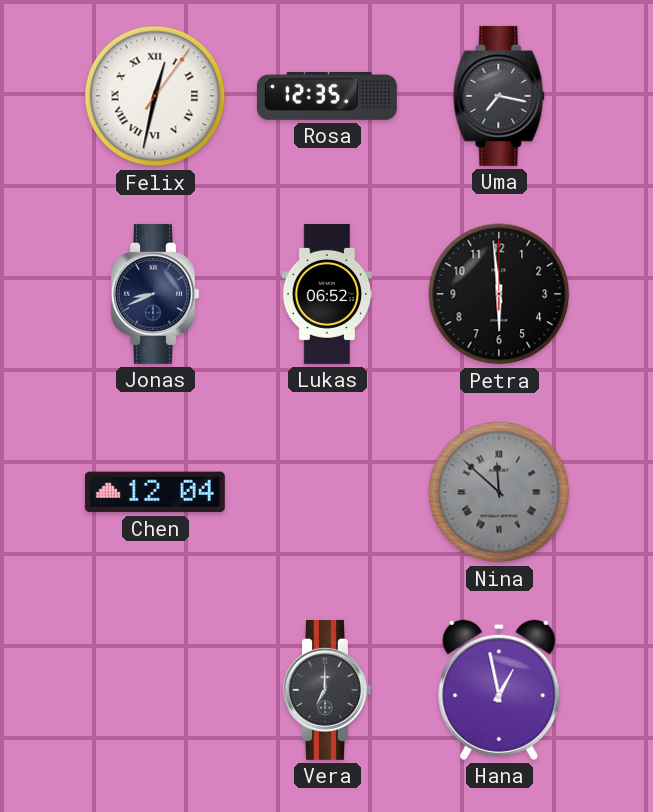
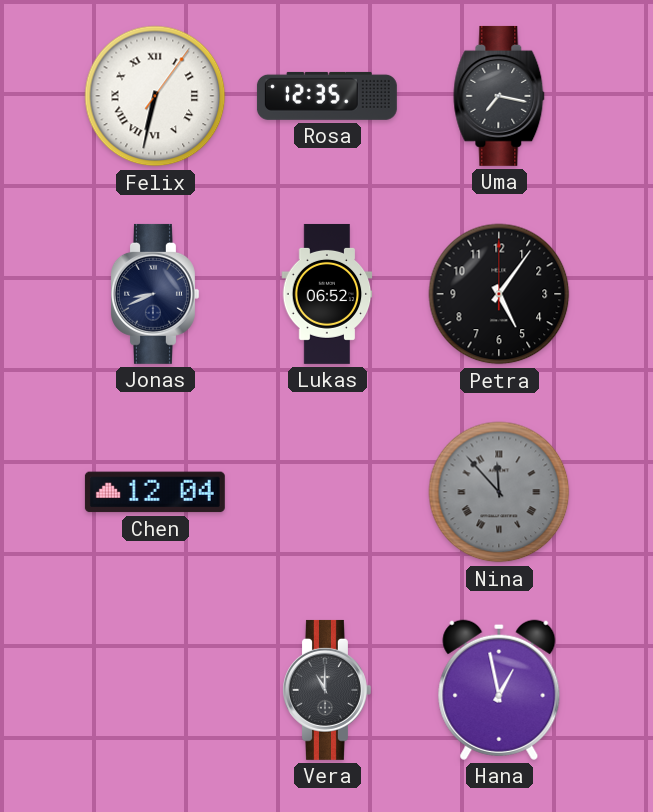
Felix: 12:32 -> 6:32 (155, 96)
Petra: 5:59 -> 5:06 (499, 294)
Nina: 11:52 -> 11:53 (499, 492)
Vera: 7:00 -> 11:00 (327, 690)
